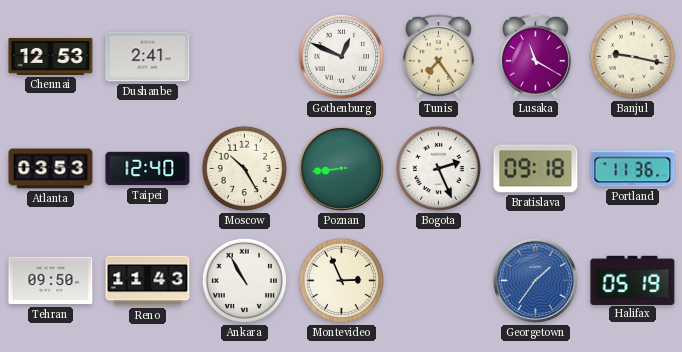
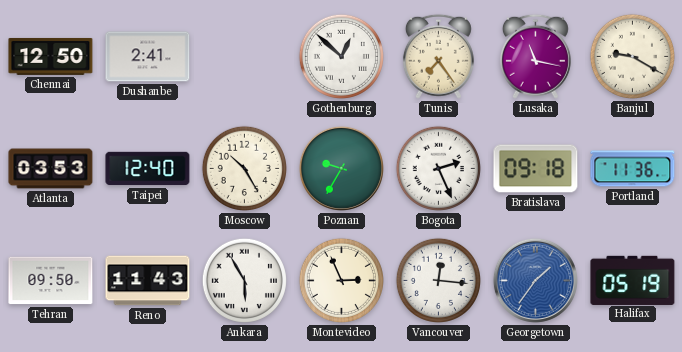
Chennai: 12:53 -> 12:50 (51, 56)
Gothenburg: 12:49 -> 12:52 (341, 56)
Lusaka: 11:20 -> 11:17 (535, 56)
Banjul: 9:17 -> 9:20 (632, 56)
Poznan: 8:44 -> 9:35 (341, 168)
Ankara: 10:55 -> 5:55 (244, 280)
Vancouver: none -> 12:16 (438, 280)
